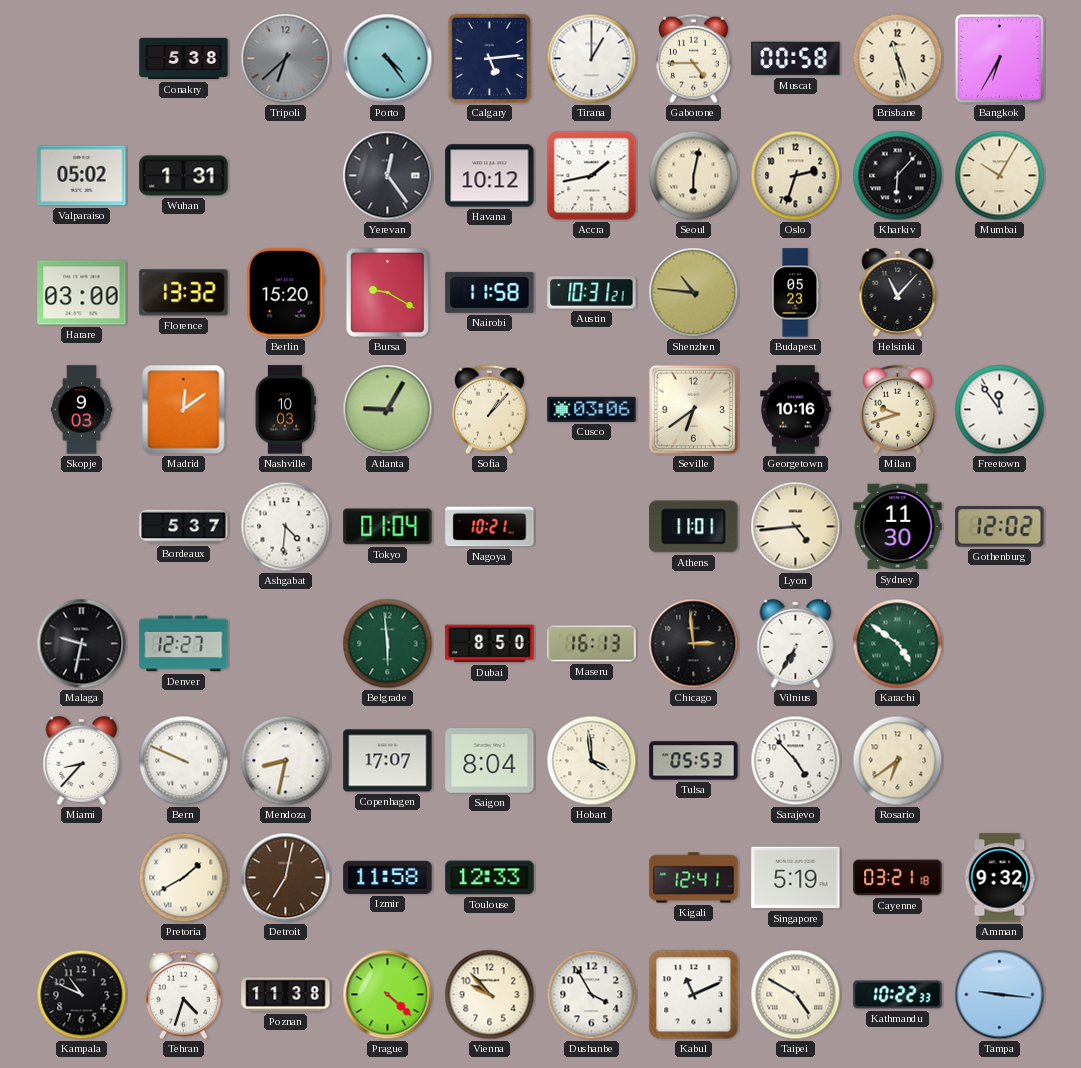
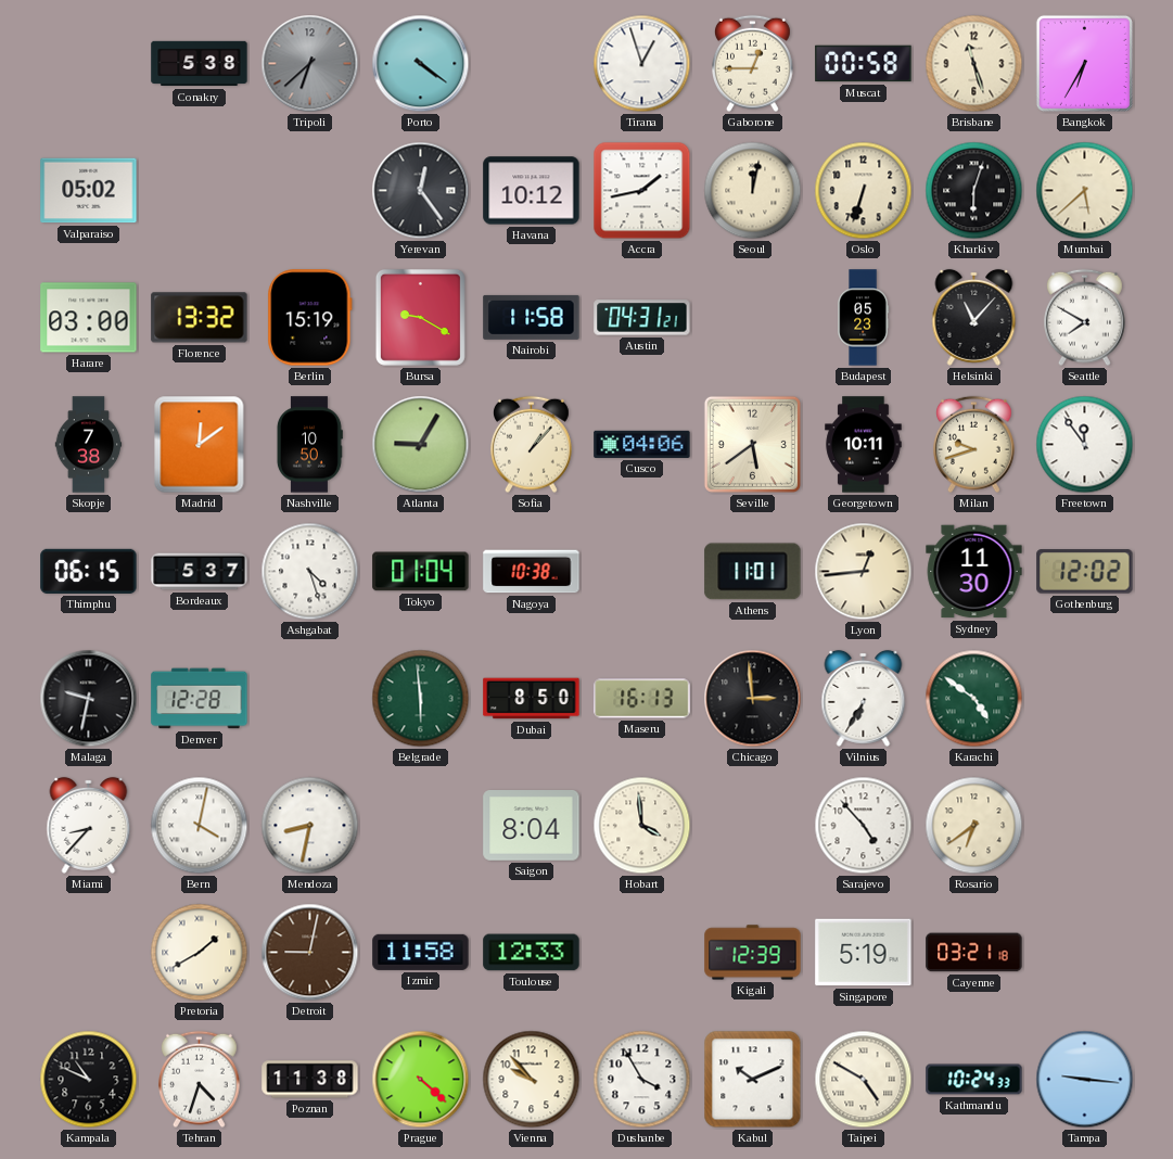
Porto: 4:24 -> 4:21 (421, 64)
Calgary: 5:14 -> none (490, 59)
Tirana: 1:00 -> 12:57 (642, 64)
Gaborone: 4:45 -> 12:45 (753, 64)
Wuhan: 1:31 -> none (184, 176)
Seoul: 6:02 -> 12:02 (753, 191)
Oslo: 2:33 -> 6:33 (864, 191)
Kharkiv: 6:07 -> 6:03 (974, 191)
Mumbai: 10:05 -> 5:38 (1085, 191)
Berlin: 15:20 -> 15:19 (310, 318)
Austin: 10:31 -> 04:31 (642, 318)
Shenzhen: 10:46 -> none (694, 293)
Seattle: none -> 7:50 (1085, 318)
Skopje: 9:03 -> 7:38 (89, 445)
Nashville: 10:03 -> 10:50 (309, 445)
Cusco: 03:06 -> 04:06 (642, 444)
Seville: 6:39 -> 5:39 (752, 444)
Georgetown: 10:16 -> 10:11 (864, 445)
Thimphu: none -> 06:15 (89, 571)
Ashgabat: 4:31 -> 4:27 (310, 572)
Nagoya: 10:21 -> 10:38 (532, 572)
Lyon: 4:44 -> 12:44 (864, 572)
Denver: 12:27 -> 12:28 (200, 699)
Bern: 9:49 -> 4:02 (200, 826)
Copenhagen: 17:07 -> none (388, 761)
Tulsa: 05:53 -> none (694, 761)
Detroit: 7:02 -> 9:02 (310, 953)
Kigali: 12:41 -> 12:39 (753, 953)
Amman: 9:32 -> none (1000, 878)
Kabul: 11:11 -> 10:11 (753, 1080)
Kathmandu: 10:22 -> 10:24 (974, 1080)
